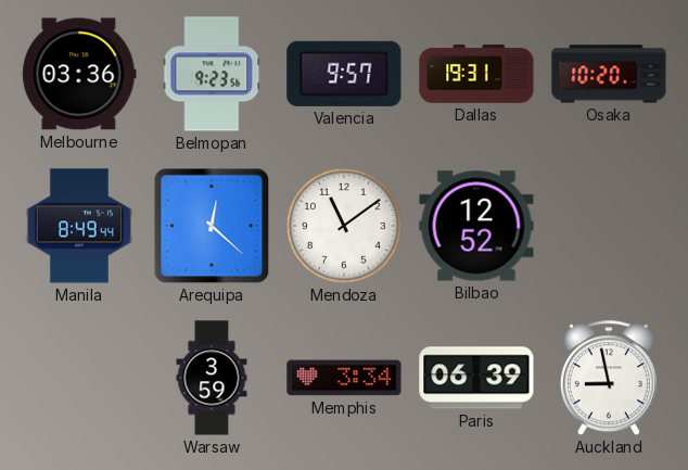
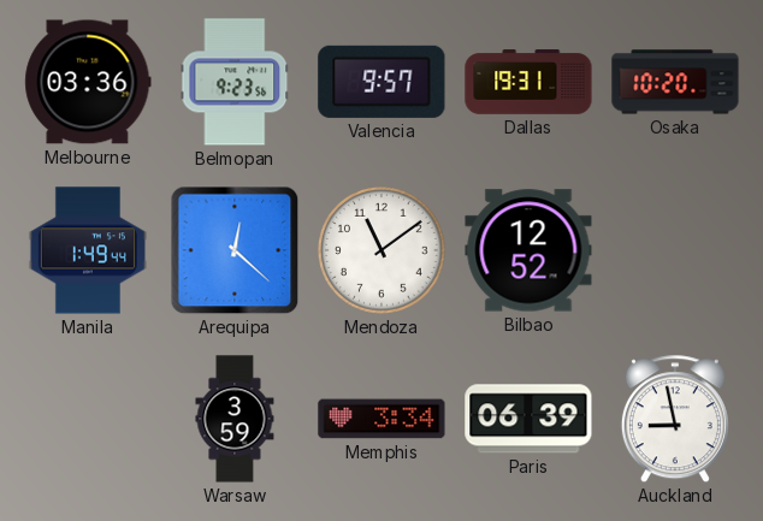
Manila: 8:49 -> 1:49 (88, 250)
